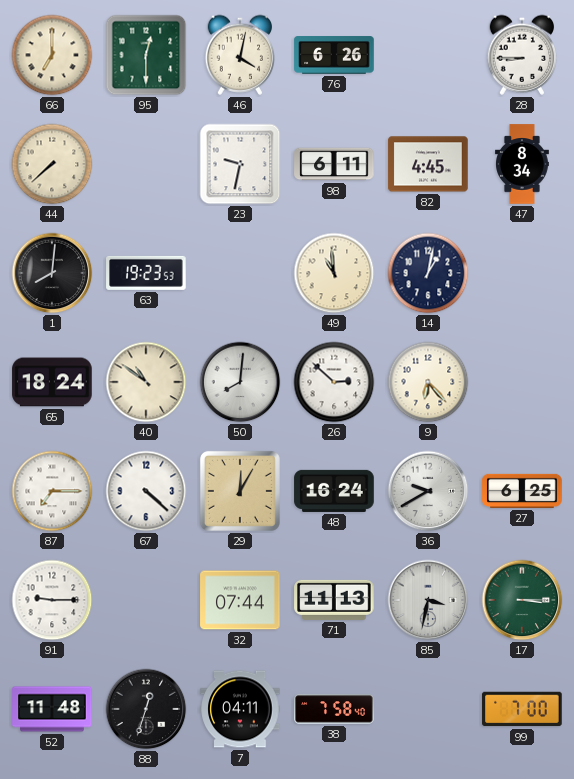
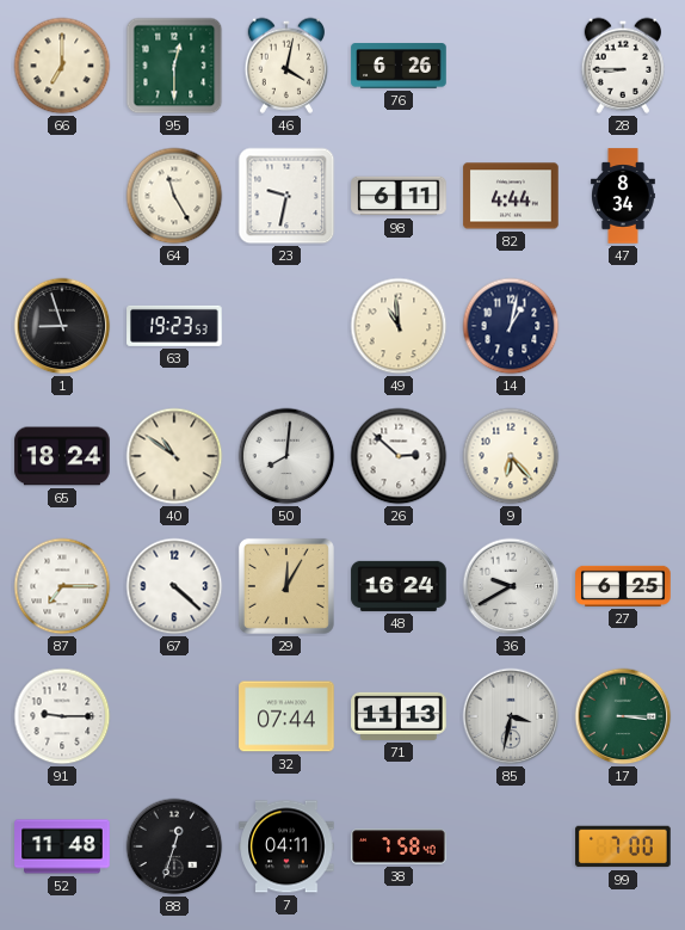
44: 7:38 -> none (52, 164)
64: none -> 11:25 (174, 196)
82: 4:45 -> 4:44 (511, 196)
1: 8:01 -> 8:57 (62, 326)
